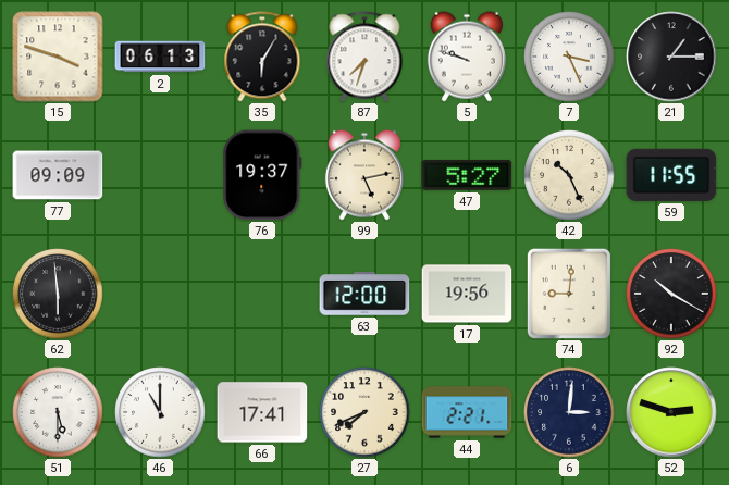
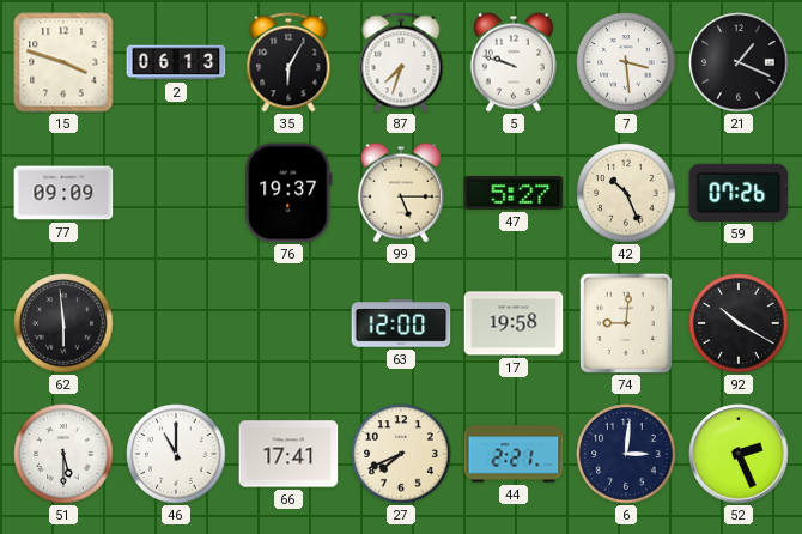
7: 3:26 -> 3:29 (626, 62)
21: 1:15 -> 1:19 (739, 62)
99: 5:13 -> 5:15 (401, 193)
59: 11:55 -> 07:26 (739, 193)
17: 19:56 -> 19:58 (514, 323)
52: 2:48 -> 2:26 (739, 454)
